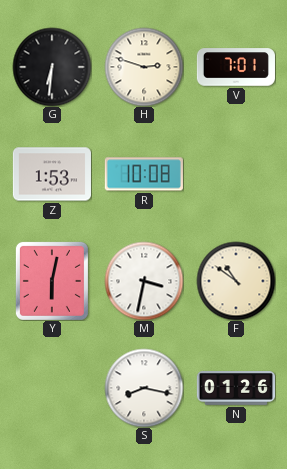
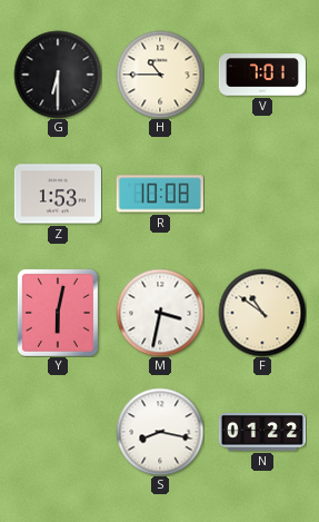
G: 6:31 -> 6:30 (58, 75)
H: 2:48 -> 10:45 (160, 75)
N: 01:26 -> 01:22 (261, 433)
